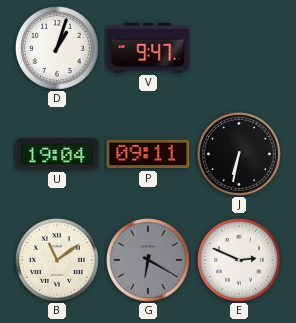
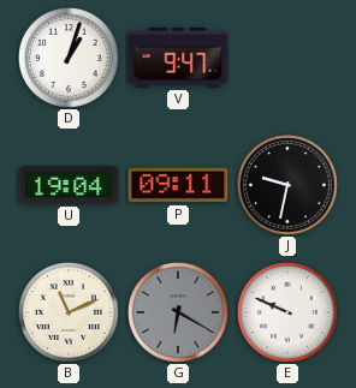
J: 6:32 -> 9:32 (289, 186)
B: 11:09 -> 11:11 (70, 314)
E: 2:49 -> 9:49 (289, 314)
